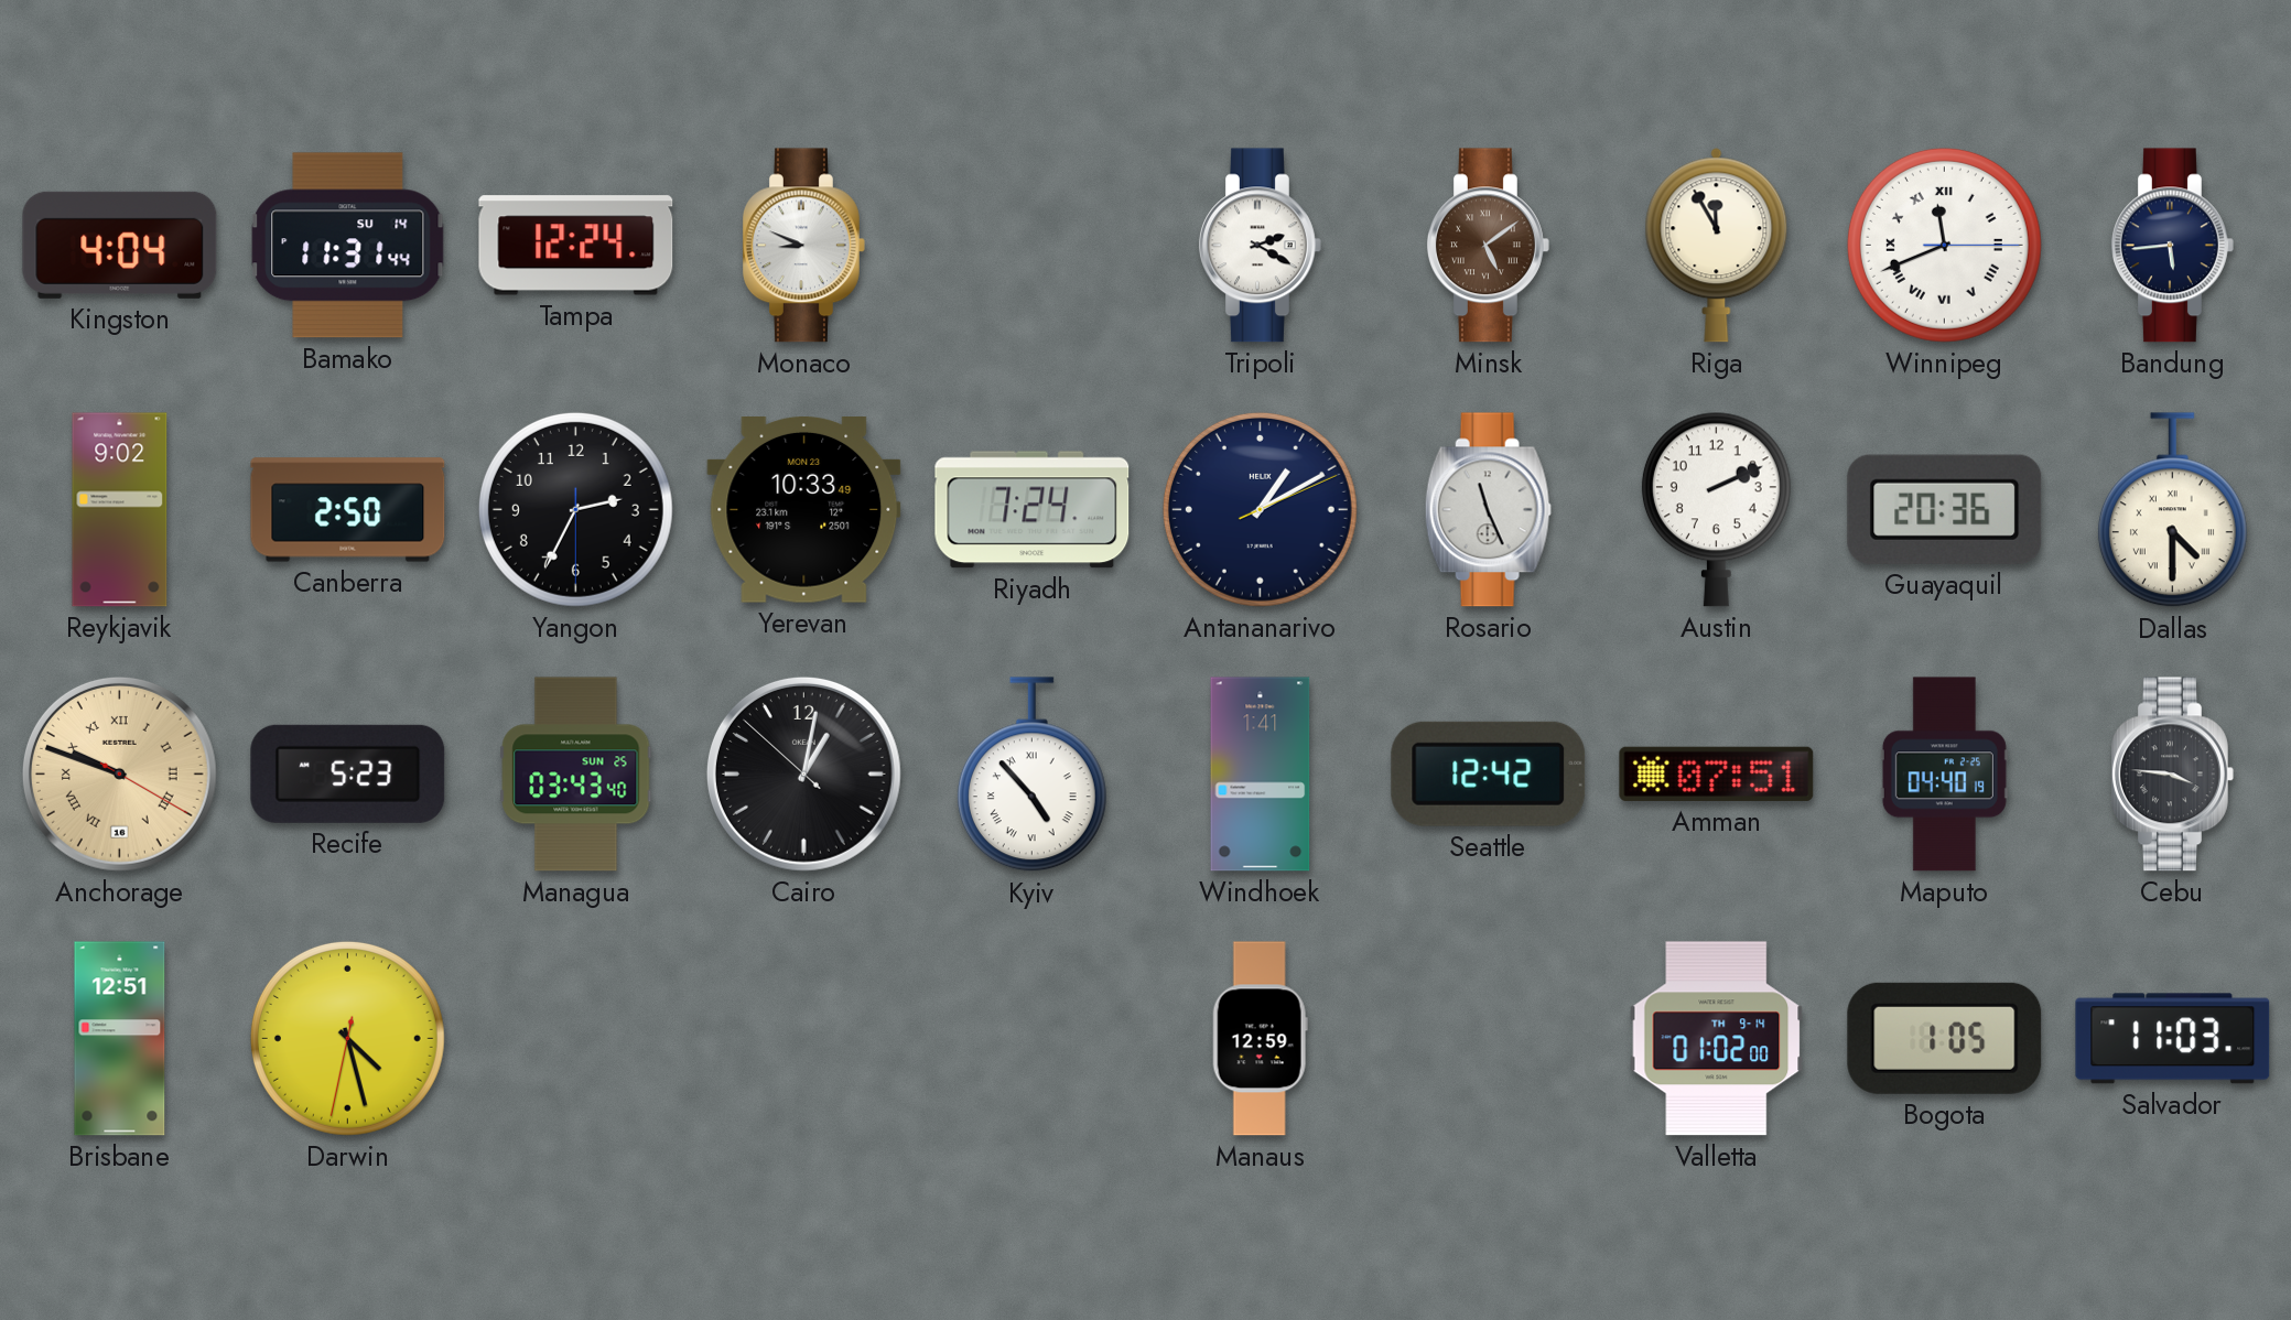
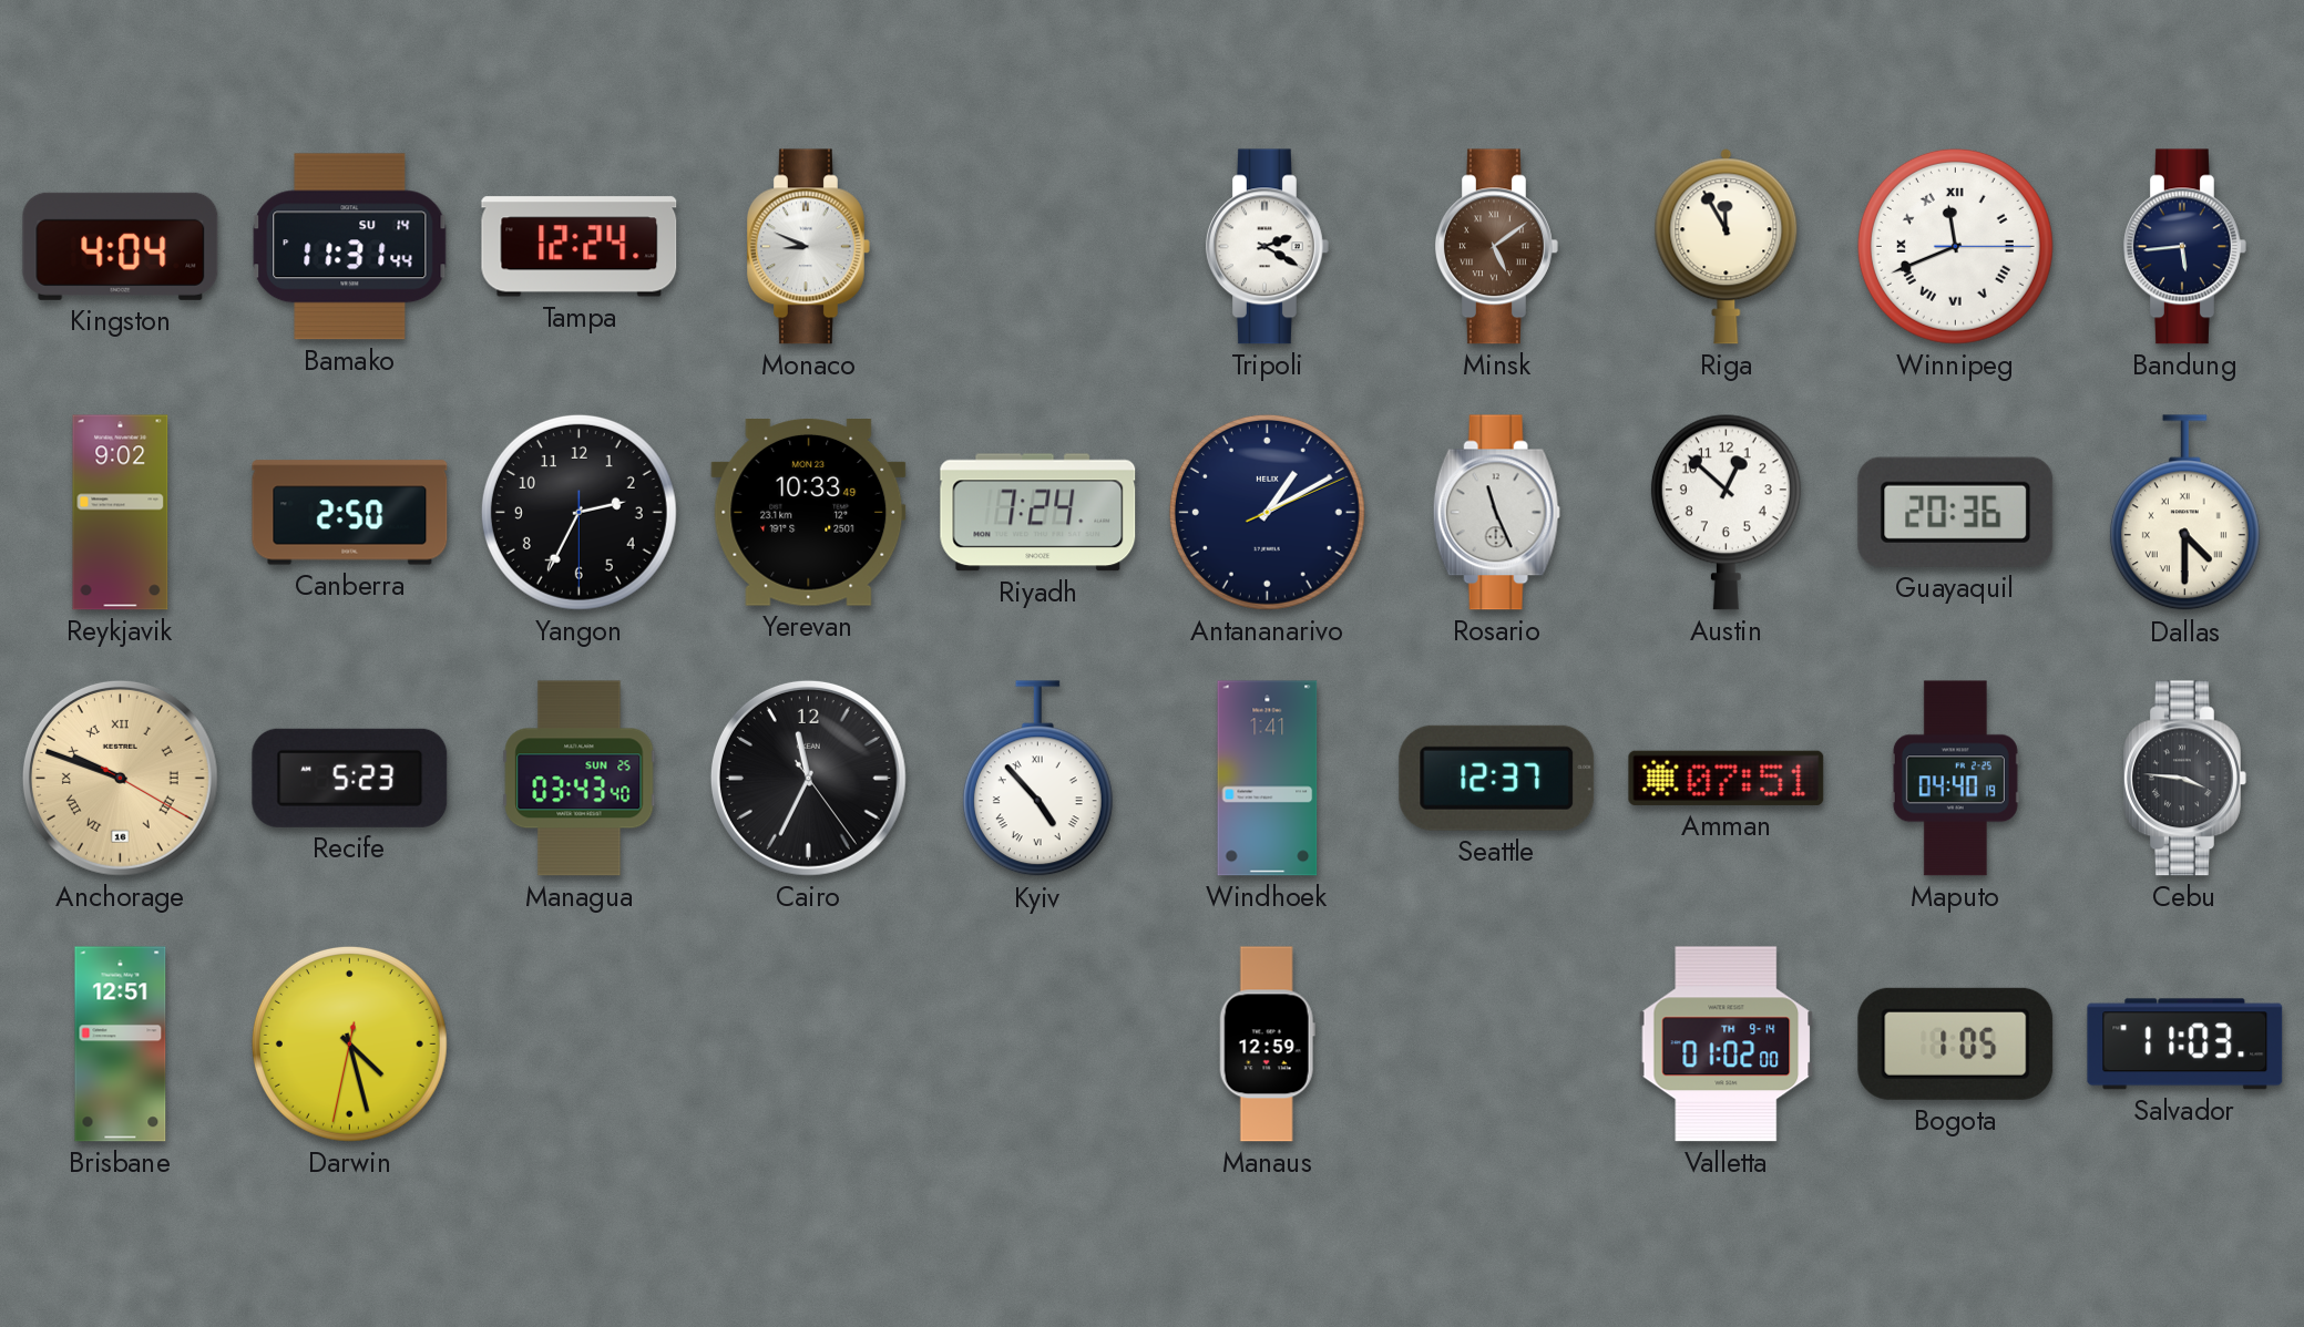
Austin: 2:11 -> 12:52 (1726, 512)
Cairo: 1:01 -> 11:34 (808, 778)
Seattle: 12:42 -> 12:37 (1497, 778)
